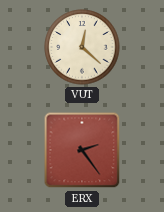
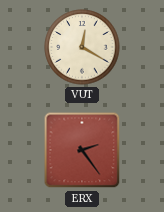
VUT: 12:22 -> 12:20 (82, 47)
